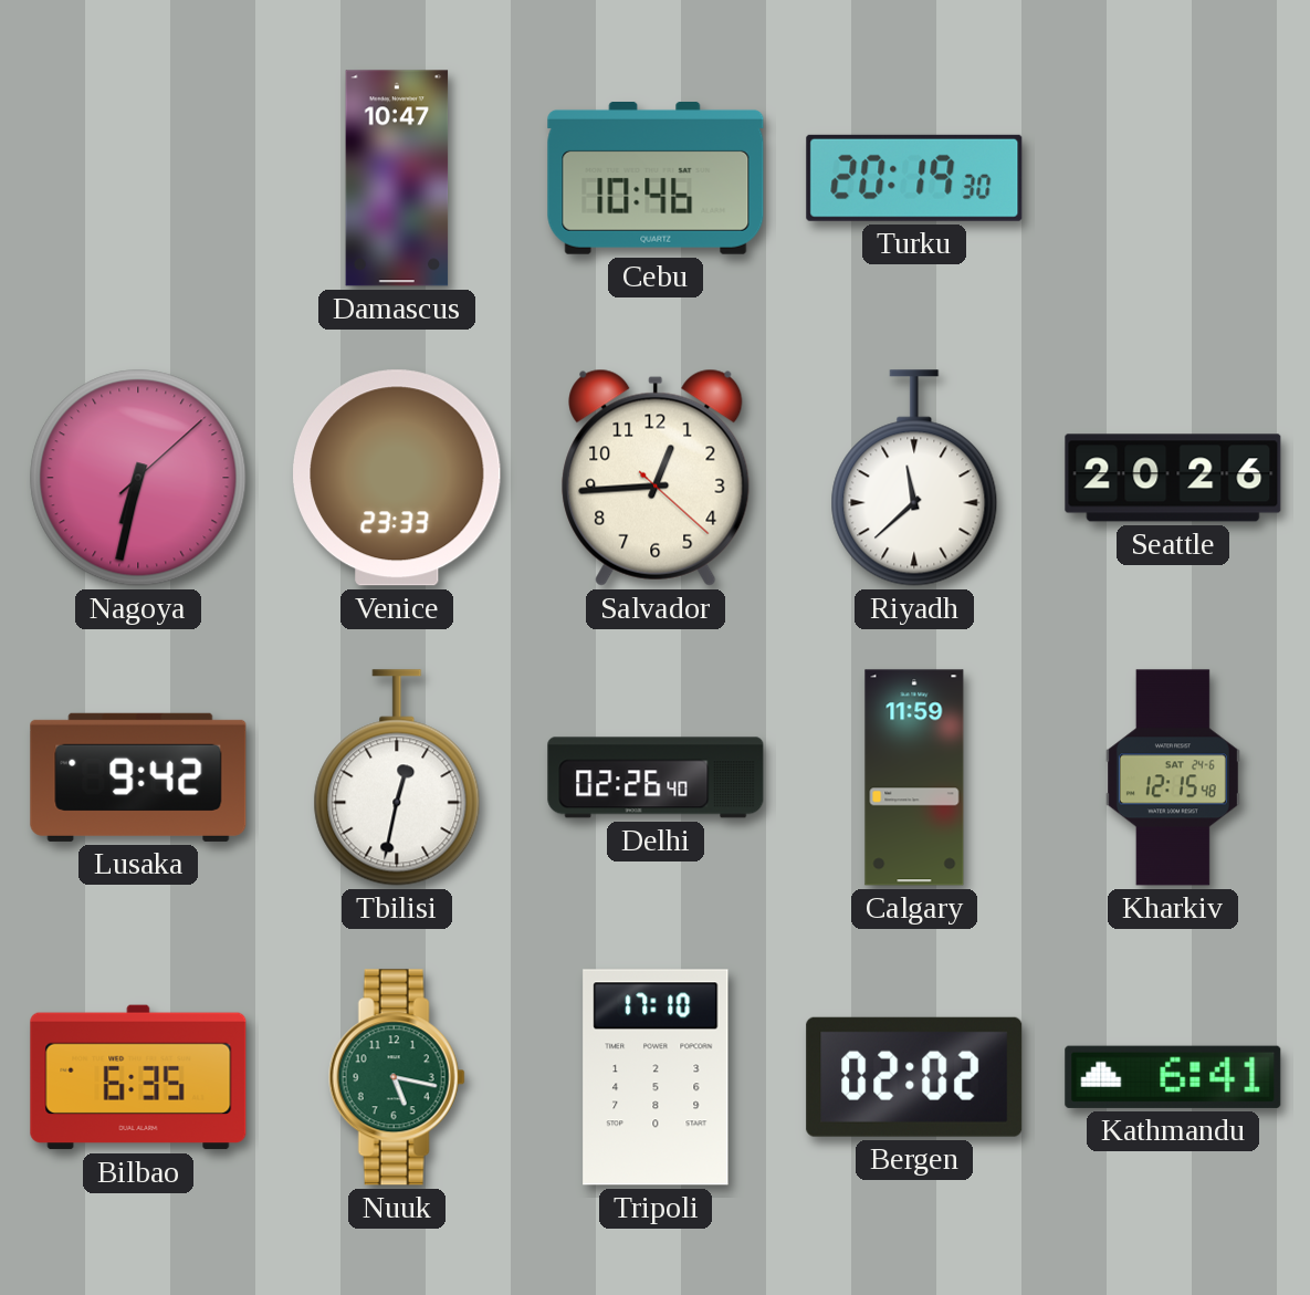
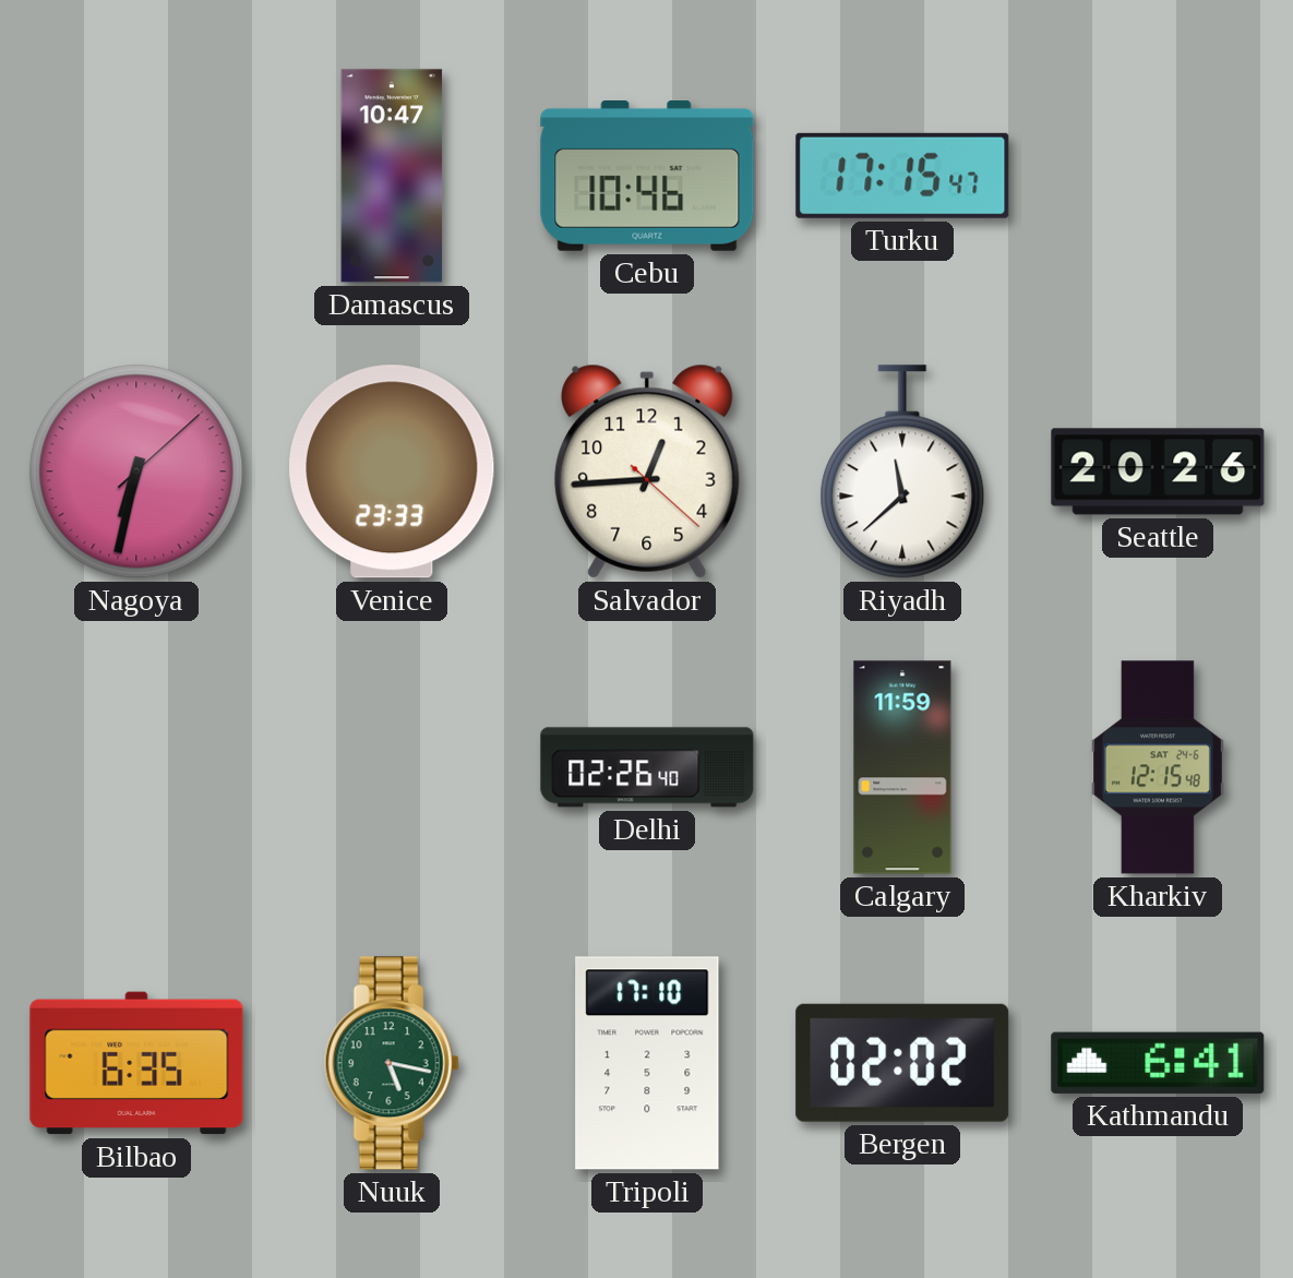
Turku: 20:19 -> 17:15 (902, 176)
Lusaka: 9:42 -> none (138, 777)
Tbilisi: 12:32 -> none (397, 777)
